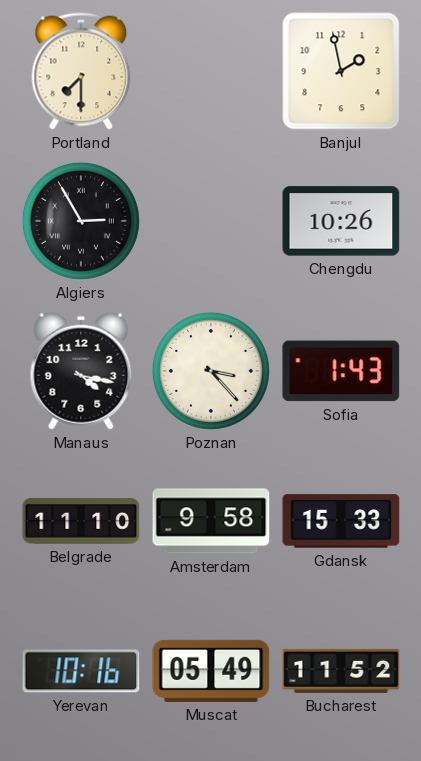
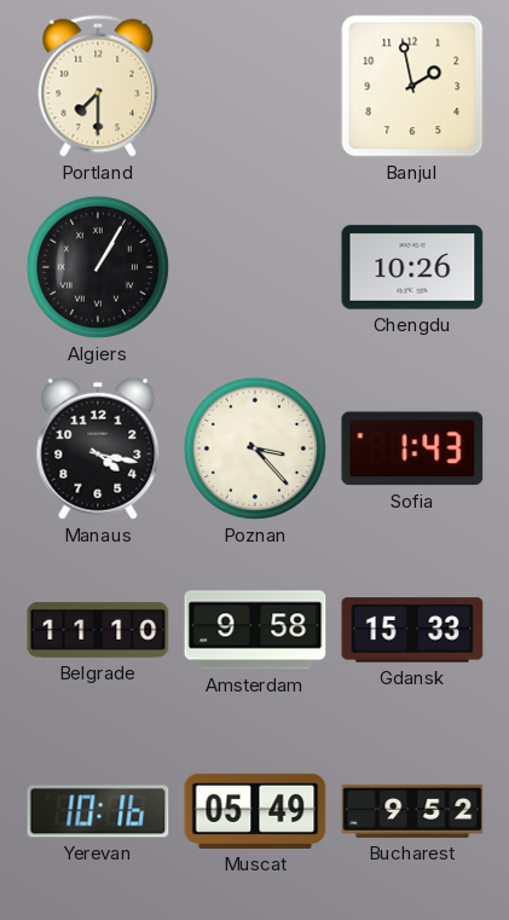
Algiers: 2:55 -> 1:05 (98, 267)
Bucharest: 11:52 -> 9:52 (412, 811)
